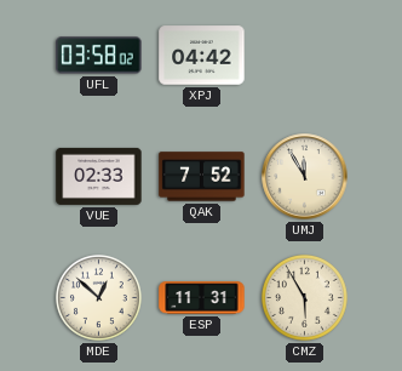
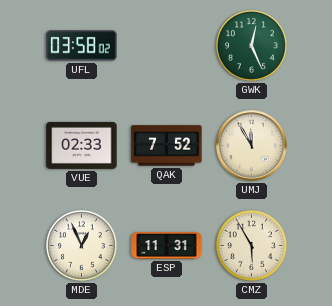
XPJ: 04:42 -> none (202, 56)
GWK: none -> 12:26 (251, 45)
MDE: 12:52 -> 12:56 (81, 245)
